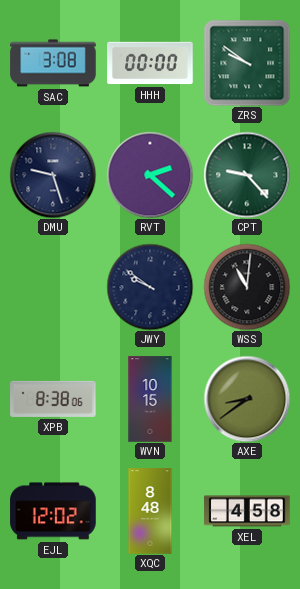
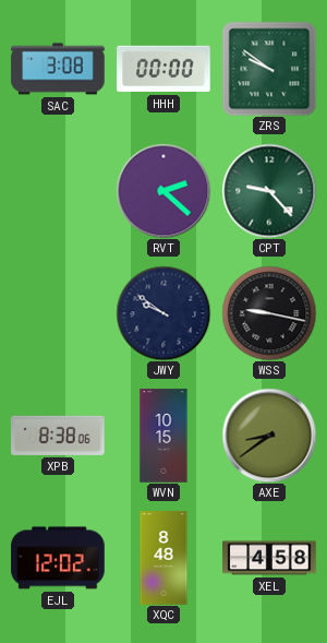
DMU: 9:27 -> none (53, 175)
WSS: 11:01 -> 9:17 (269, 313)
